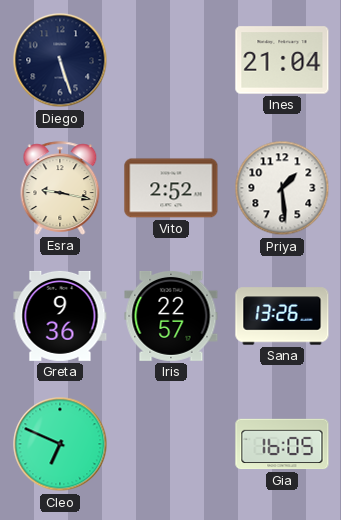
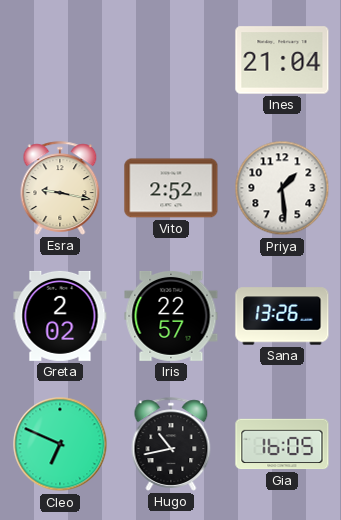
Diego: 5:27 -> none (60, 60)
Greta: 9:36 -> 2:02 (60, 316)
Hugo: none -> 10:43 (171, 444)
